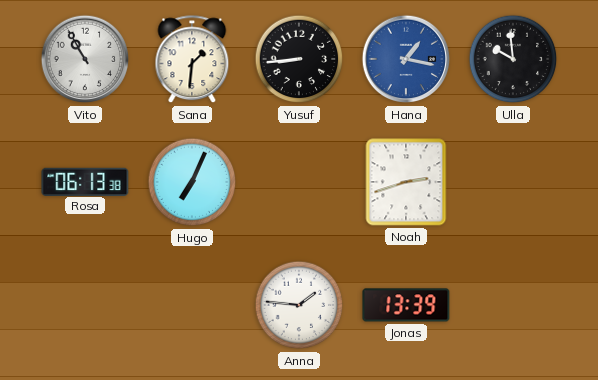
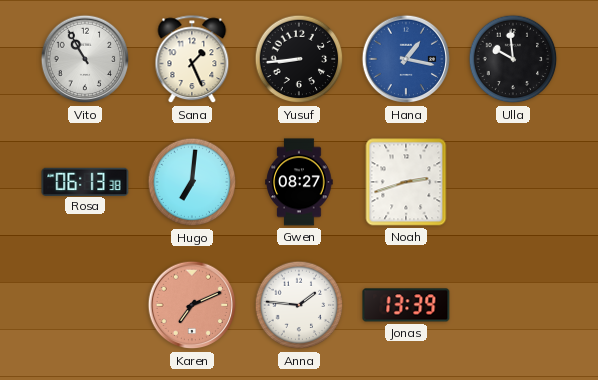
Sana: 1:31 -> 1:26 (192, 60)
Hugo: 7:04 -> 7:01 (192, 182)
Gwen: none -> 08:27 (299, 182)
Karen: none -> 7:11 (192, 305)
